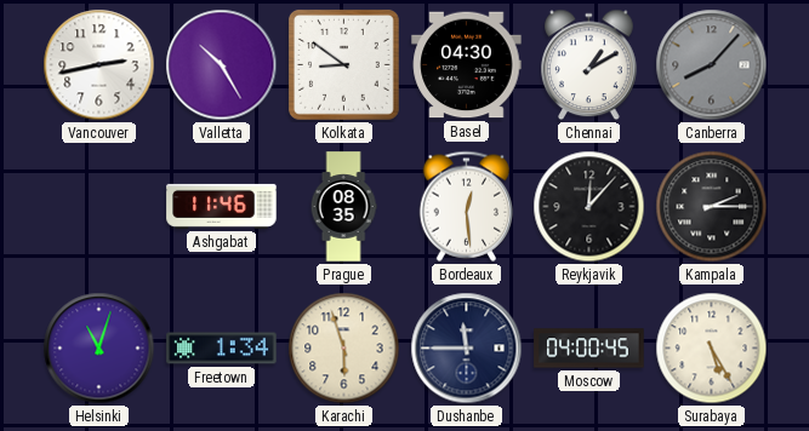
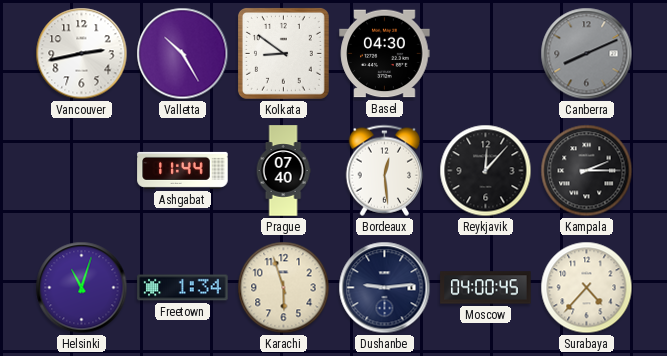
Chennai: 1:10 -> none (589, 65)
Canberra: 8:07 -> 8:11 (587, 54)
Ashgabat: 11:46 -> 11:44 (183, 170)
Prague: 08:35 -> 07:40 (283, 171)
Dushanbe: 11:45 -> 9:14 (385, 288)
Surabaya: 5:25 -> 4:37 (587, 288)
